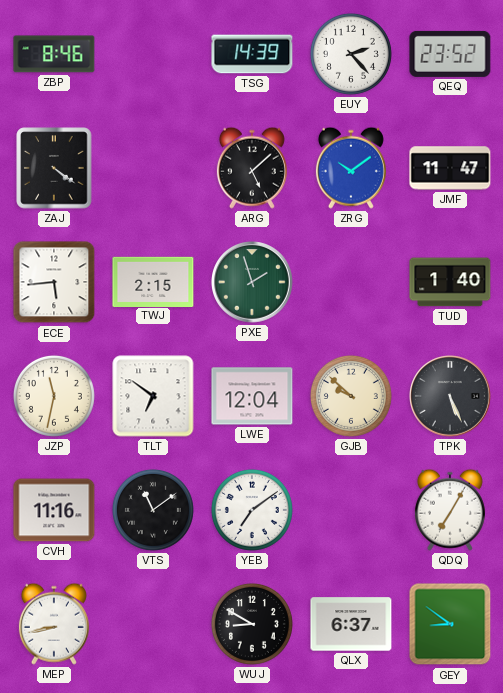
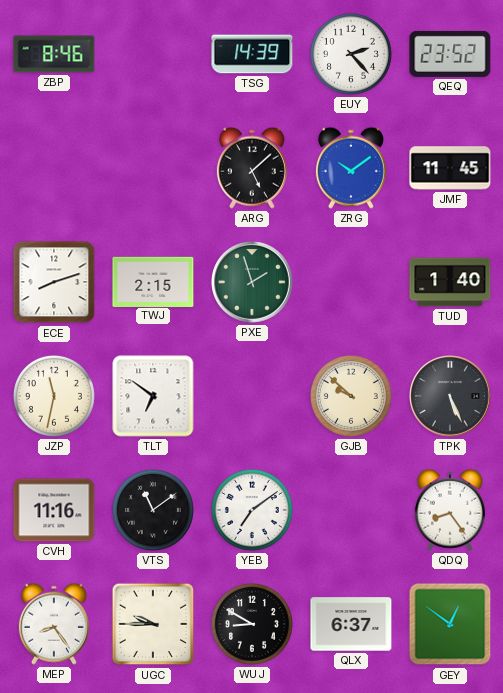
ZAJ: 4:21 -> none (54, 168)
JMF: 11:47 -> 11:45 (450, 168)
ECE: 5:44 -> 8:12 (54, 282)
LWE: 12:04 -> none (252, 396)
QDQ: 7:05 -> 8:24 (450, 510)
MEP: 8:43 -> 8:24 (54, 624)
UGC: none -> 9:45 (153, 624)
GEY: 8:51 -> 12:51 (450, 624)
